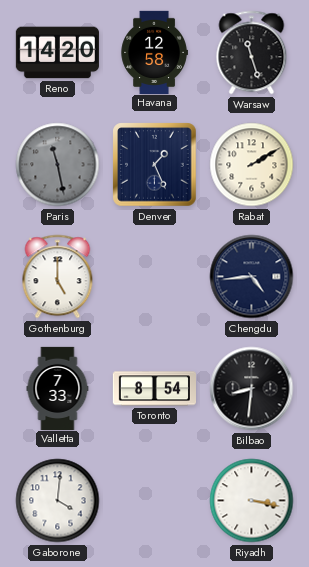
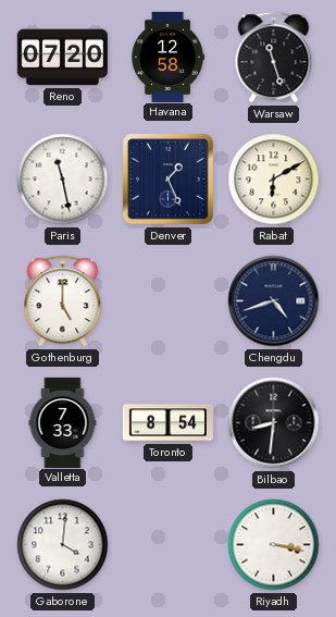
Reno: 14:20 -> 07:20 (62, 58)
Paris dial: grey -> white (63, 180)
Rabat: 2:10 -> 6:10 (274, 180)
Chengdu: 4:44 -> 4:42 (274, 301)
